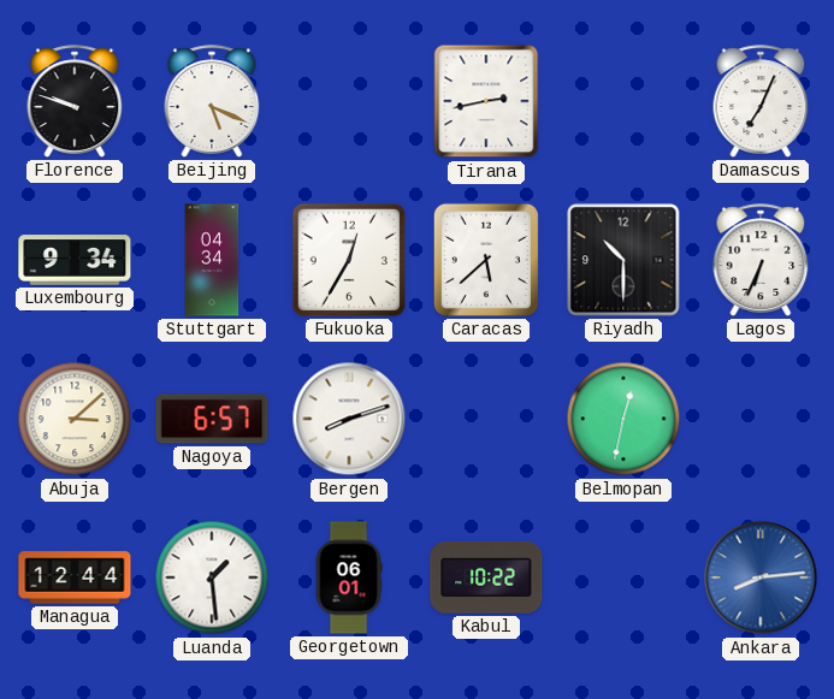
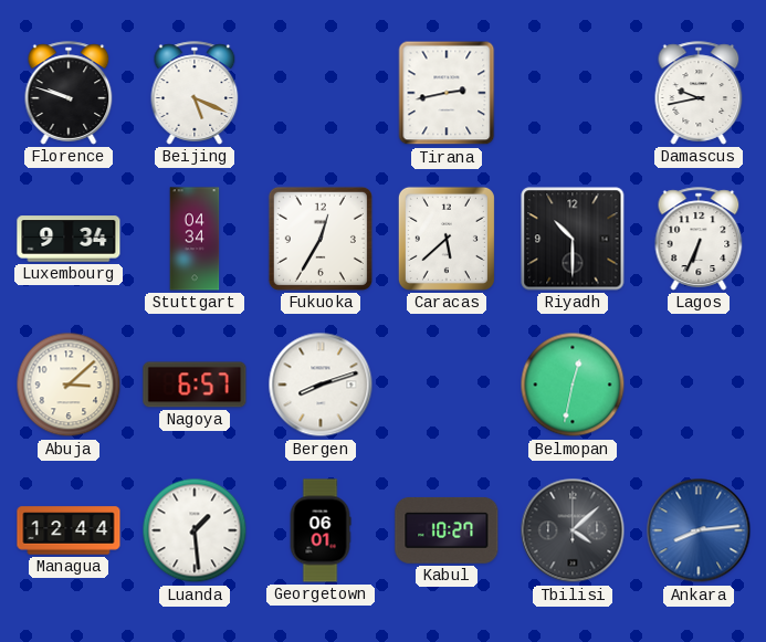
Damascus: 7:04 -> 9:43 (699, 93)
Kabul: 10:22 -> 10:27 (447, 530)
Tbilisi: none -> 4:08 (573, 530)
